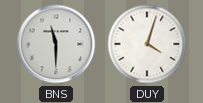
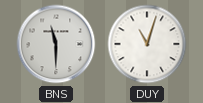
DUY: 4:03 -> 11:03 (147, 44)
